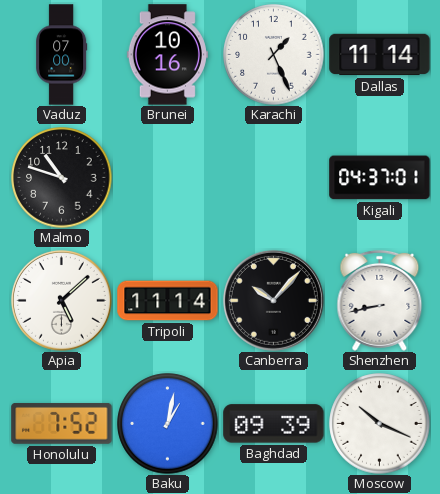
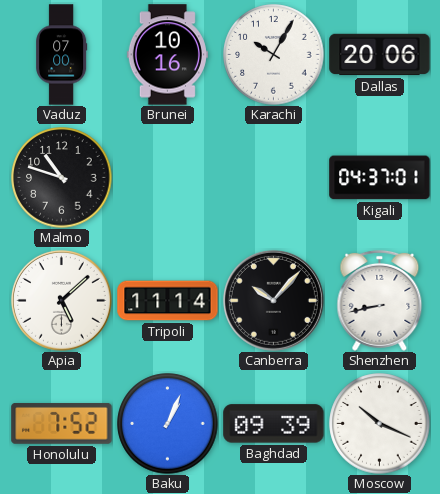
Karachi: 1:26 -> 10:05 (274, 55)
Dallas: 11:14 -> 20:06 (380, 55)
Baku: 1:02 -> 1:04 (168, 424)
